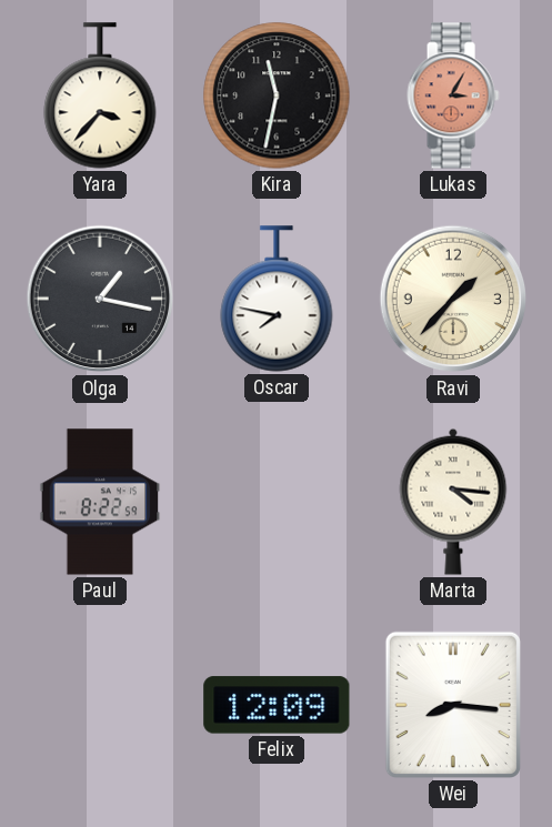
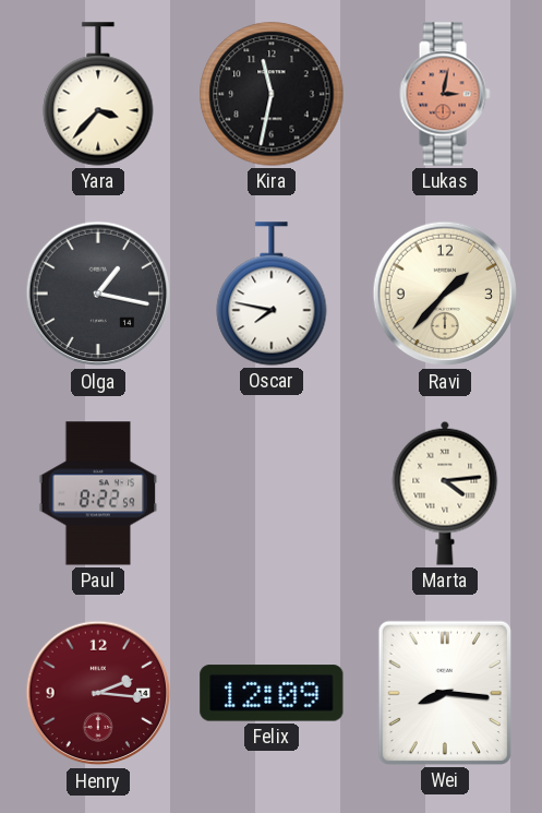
Lukas: 3:05 -> 3:02 (445, 94)
Marta: 4:16 -> 4:14 (445, 493)
Henry: none -> 2:16 (98, 693)
